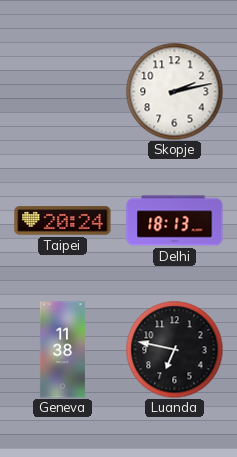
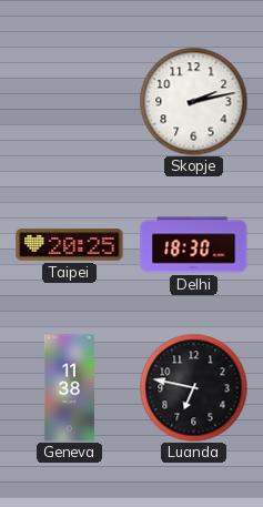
Taipei: 20:24 -> 20:25 (70, 245)
Delhi: 18:13 -> 18:30 (194, 245)
